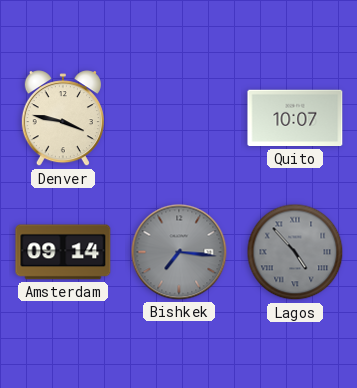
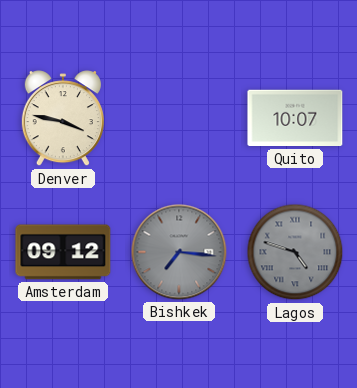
Amsterdam: 09:14 -> 09:12 (63, 252)
Lagos: 4:53 -> 4:48 (295, 252)
